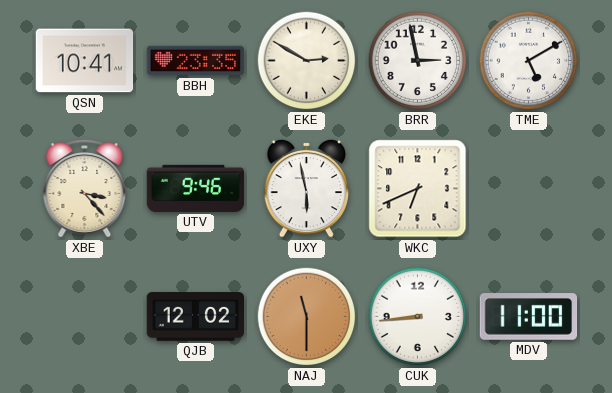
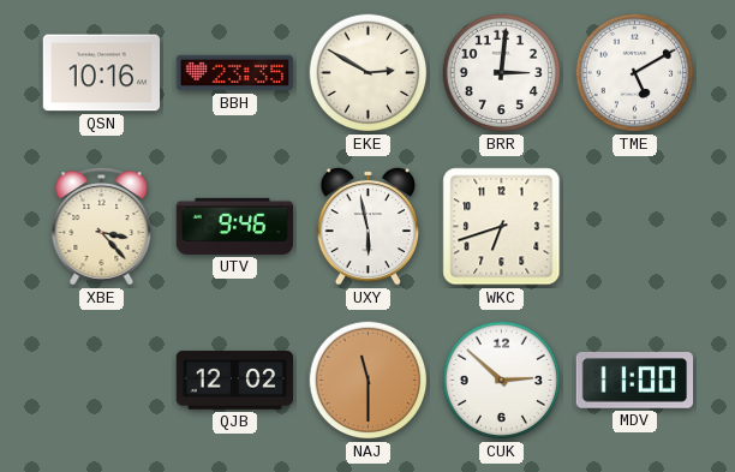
QSN: 10:41 -> 10:16 (102, 73)
BRR: 2:58 -> 3:01 (502, 73)
WKC: 6:41 -> 6:42 (502, 227)
CUK: 8:44 -> 2:52 (502, 381)
